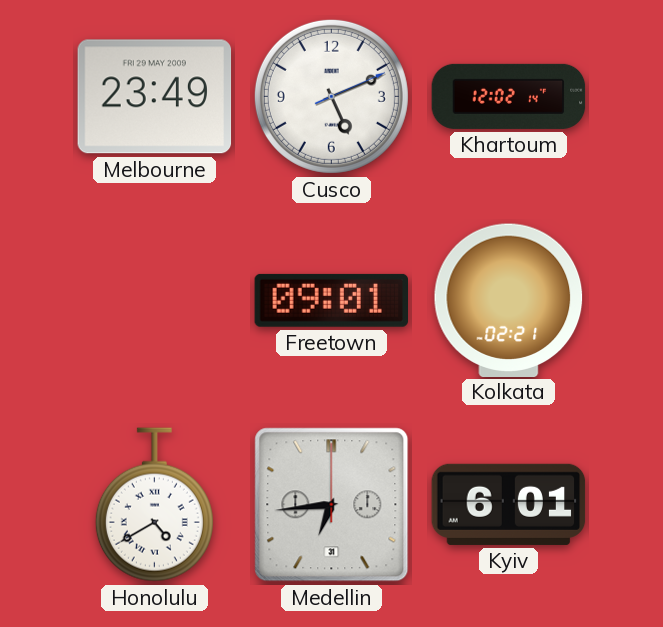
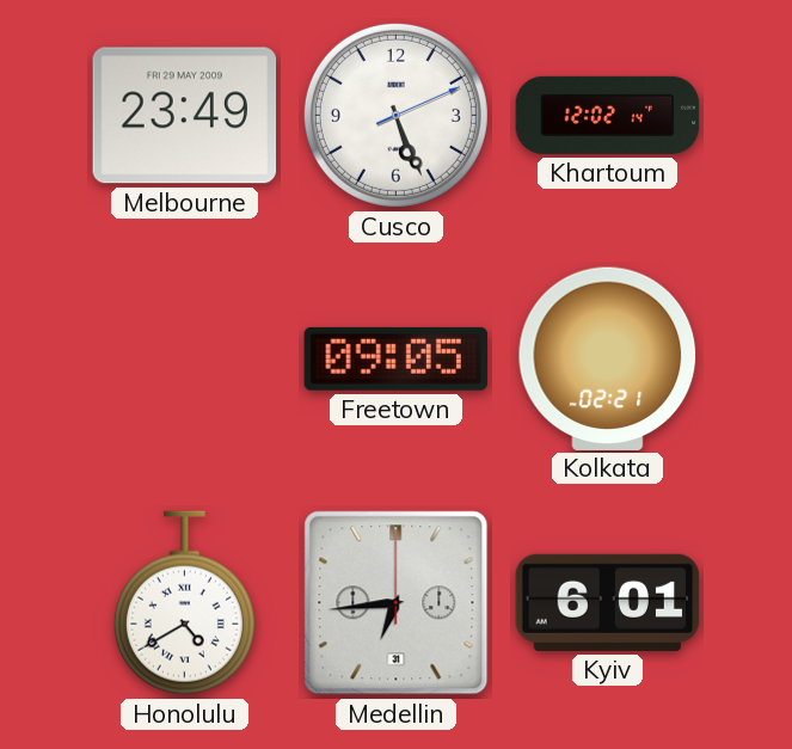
Cusco: 5:11 -> 5:26 (395, 115)
Freetown: 09:01 -> 09:05 (395, 358)
